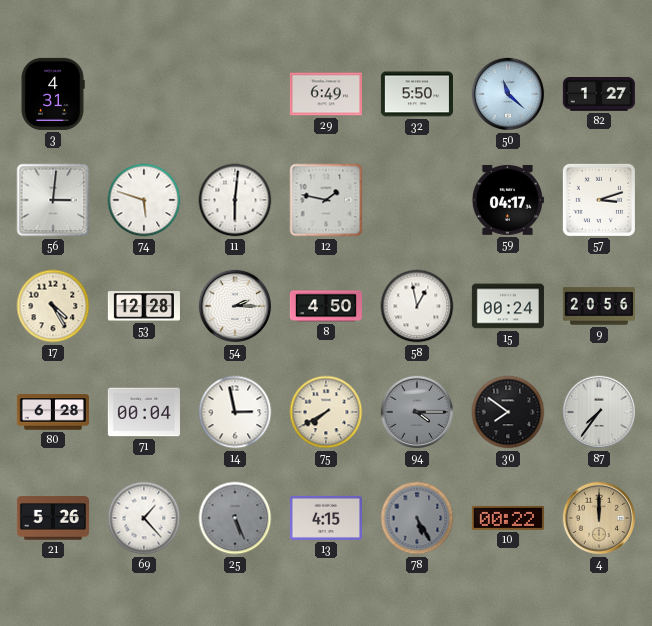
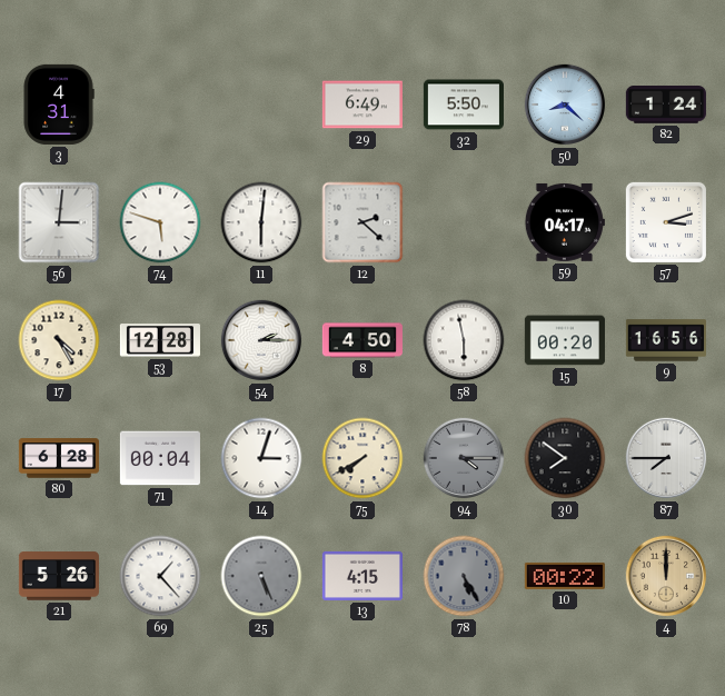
50: 11:22 -> 8:22 (565, 105)
82: 1:27 -> 1:24 (666, 106)
12: 1:47 -> 2:22 (362, 222)
58: 12:58 -> 5:58 (464, 340)
15: 00:24 -> 00:20 (565, 340)
9: 20:56 -> 16:56 (666, 340)
14: 2:58 -> 3:03 (261, 458)
87: 7:36 -> 7:45 (666, 458)
